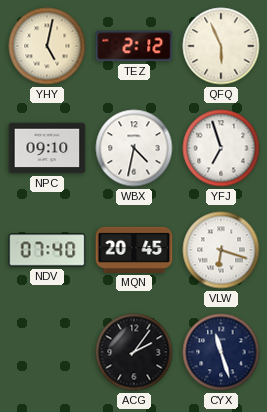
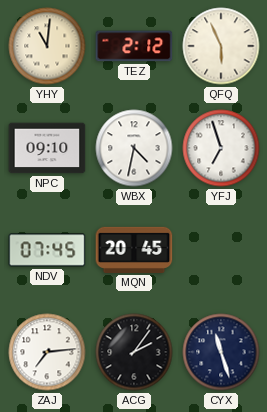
YHY: 5:02 -> 11:01 (47, 46)
NDV: 07:40 -> 07:45 (47, 250)
VLW: 6:18 -> none (221, 250)
ZAJ: none -> 7:14 (47, 352)
